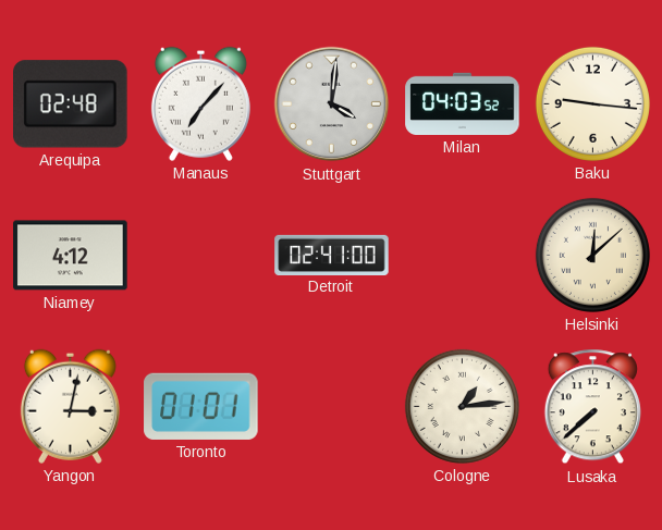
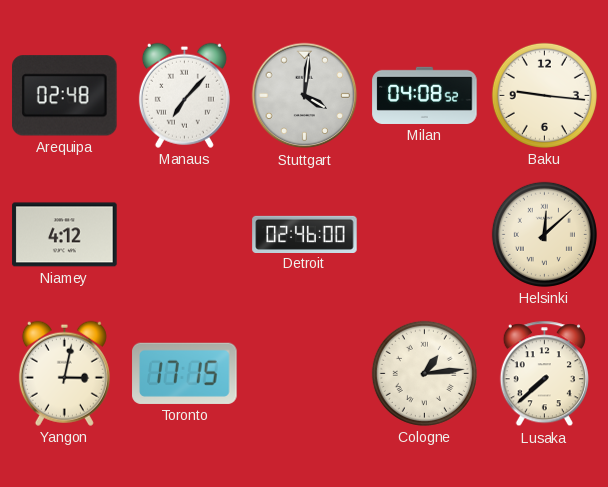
Milan: 04:03 -> 04:08 (425, 95)
Detroit: 02:41 -> 02:46 (305, 234)
Toronto: 01:01 -> 17:15 (185, 373)
